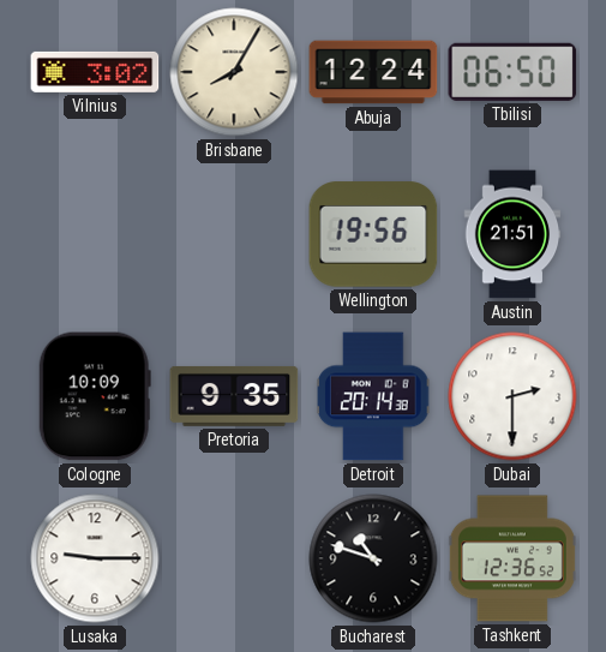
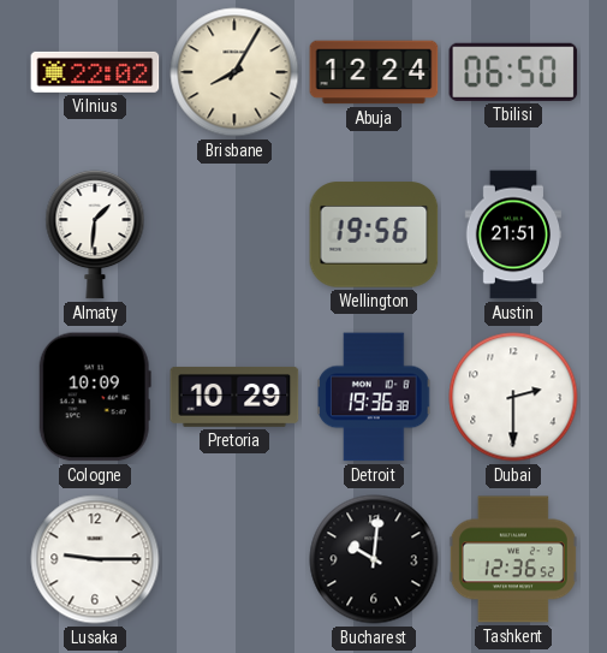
Vilnius: 3:02 -> 22:02 (95, 72)
Almaty: none -> 1:31 (95, 236)
Pretoria: 9:35 -> 10:29 (234, 397)
Detroit: 20:14 -> 19:36 (374, 397)
Bucharest: 10:48 -> 10:01 (374, 559)
